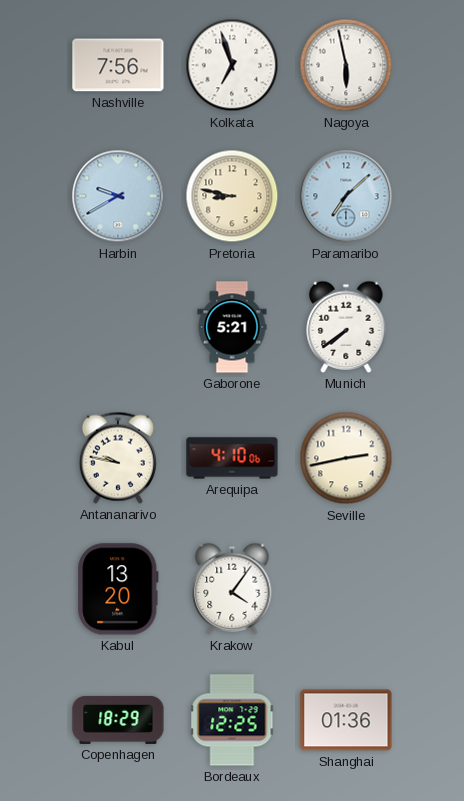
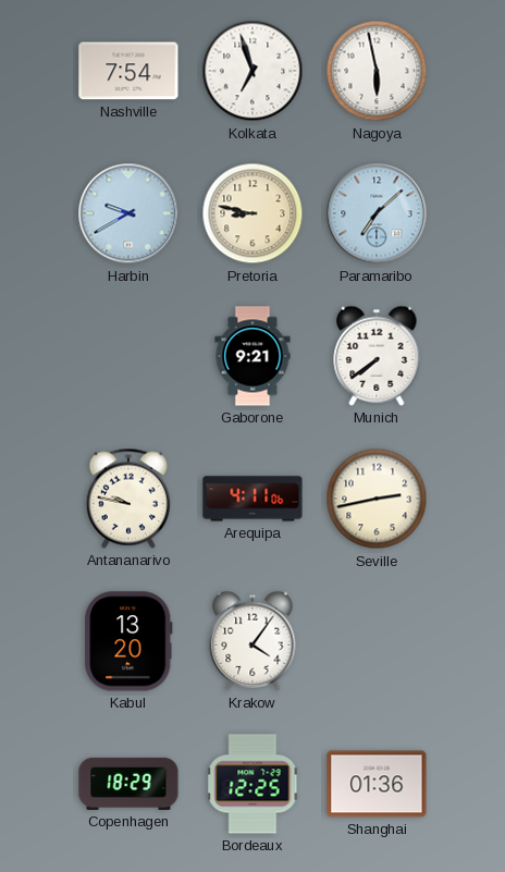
Nashville: 7:56 -> 7:54 (128, 71)
Gaborone: 5:21 -> 9:21 (253, 356)
Arequipa: 4:10 -> 4:11 (253, 499)
